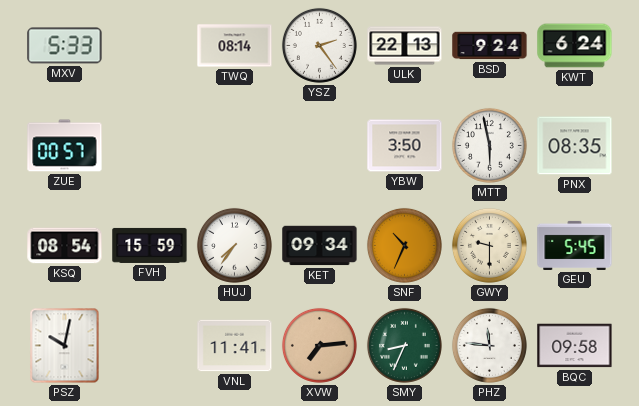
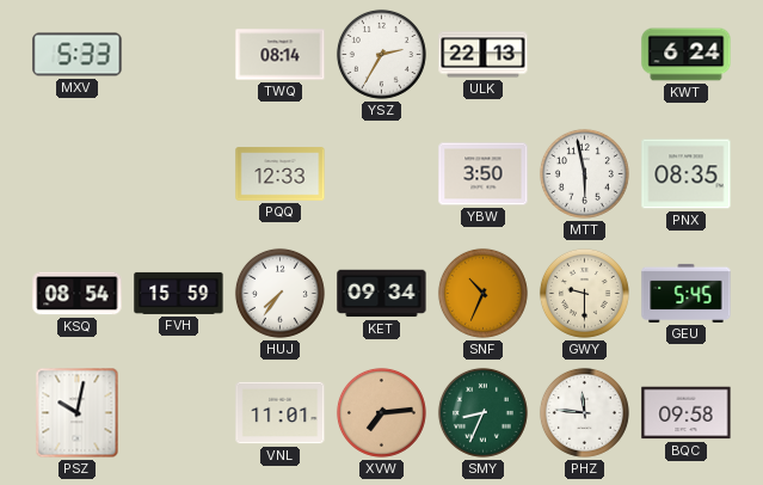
YSZ: 2:24 -> 2:35 (381, 54)
BSD: 9:24 -> none (490, 46)
ZUE: 00:57 -> none (65, 146)
PQQ: none -> 12:33 (281, 174)
VNL: 11:41 -> 11:01 (281, 413)
